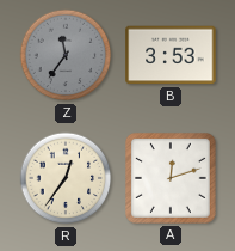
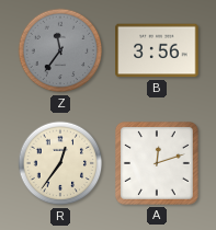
B: 3:53 -> 3:56 (157, 50)
